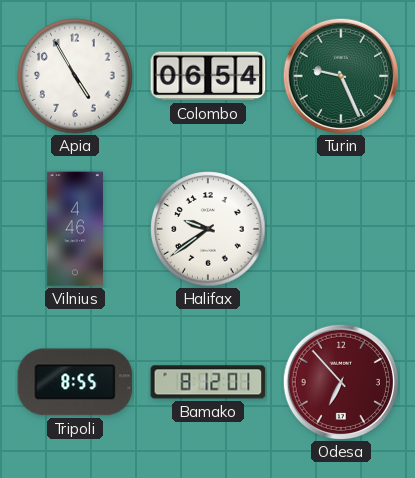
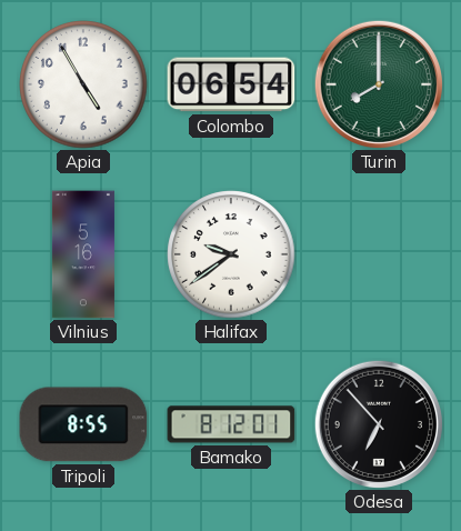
Turin: 9:26 -> 8:00 (378, 83)
Vilnius: 4:46 -> 5:16 (83, 254)
Odesa dial: burgundy -> black (378, 423)
